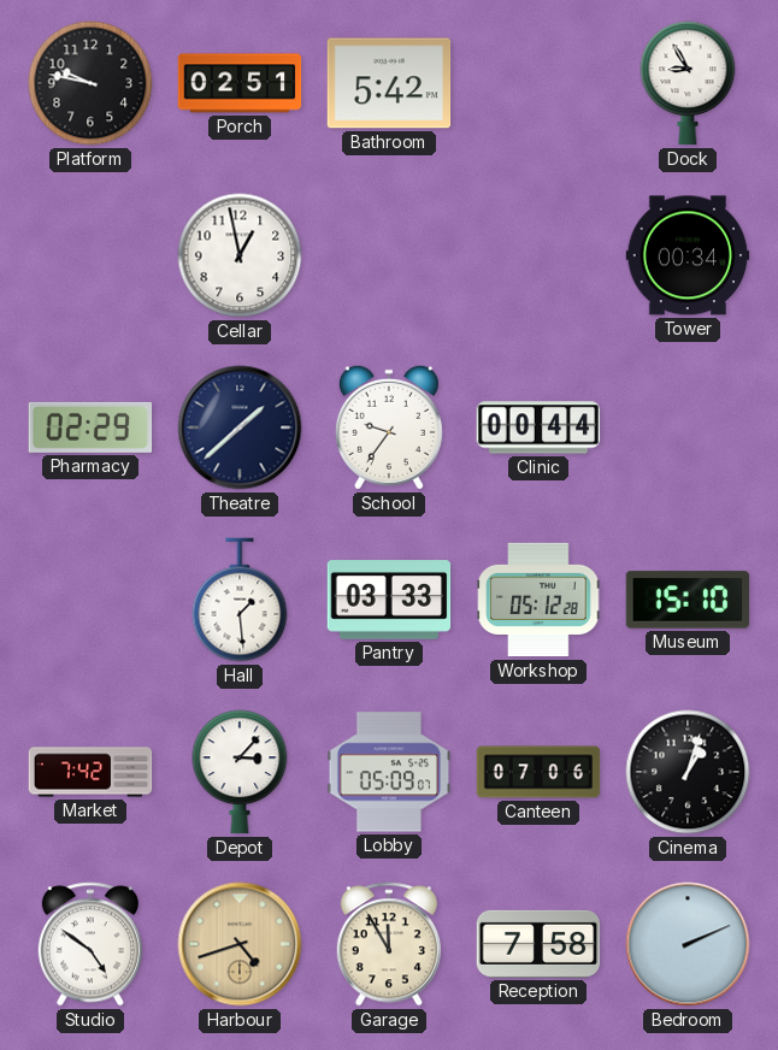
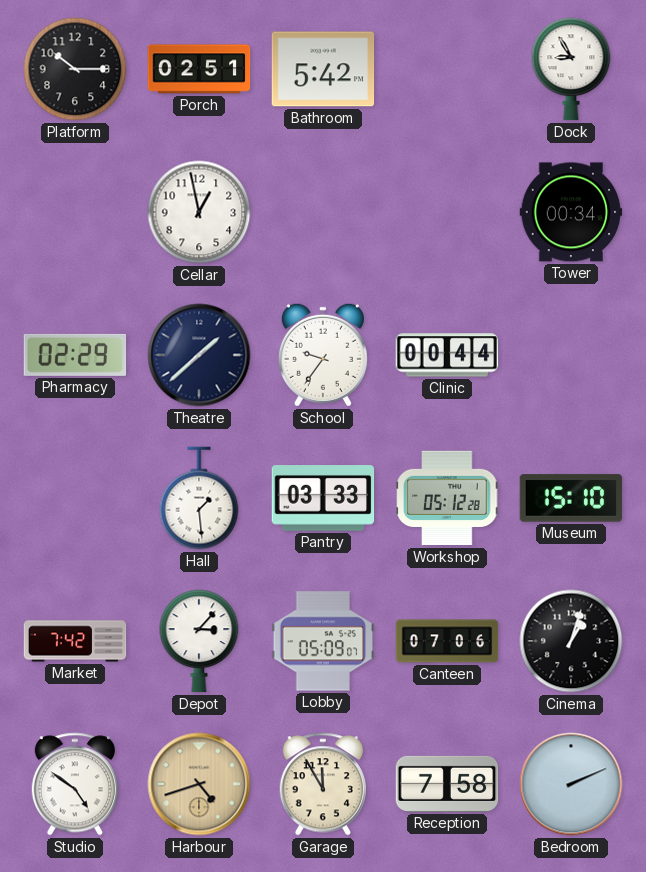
Platform: 9:47 -> 10:15 (75, 69)
